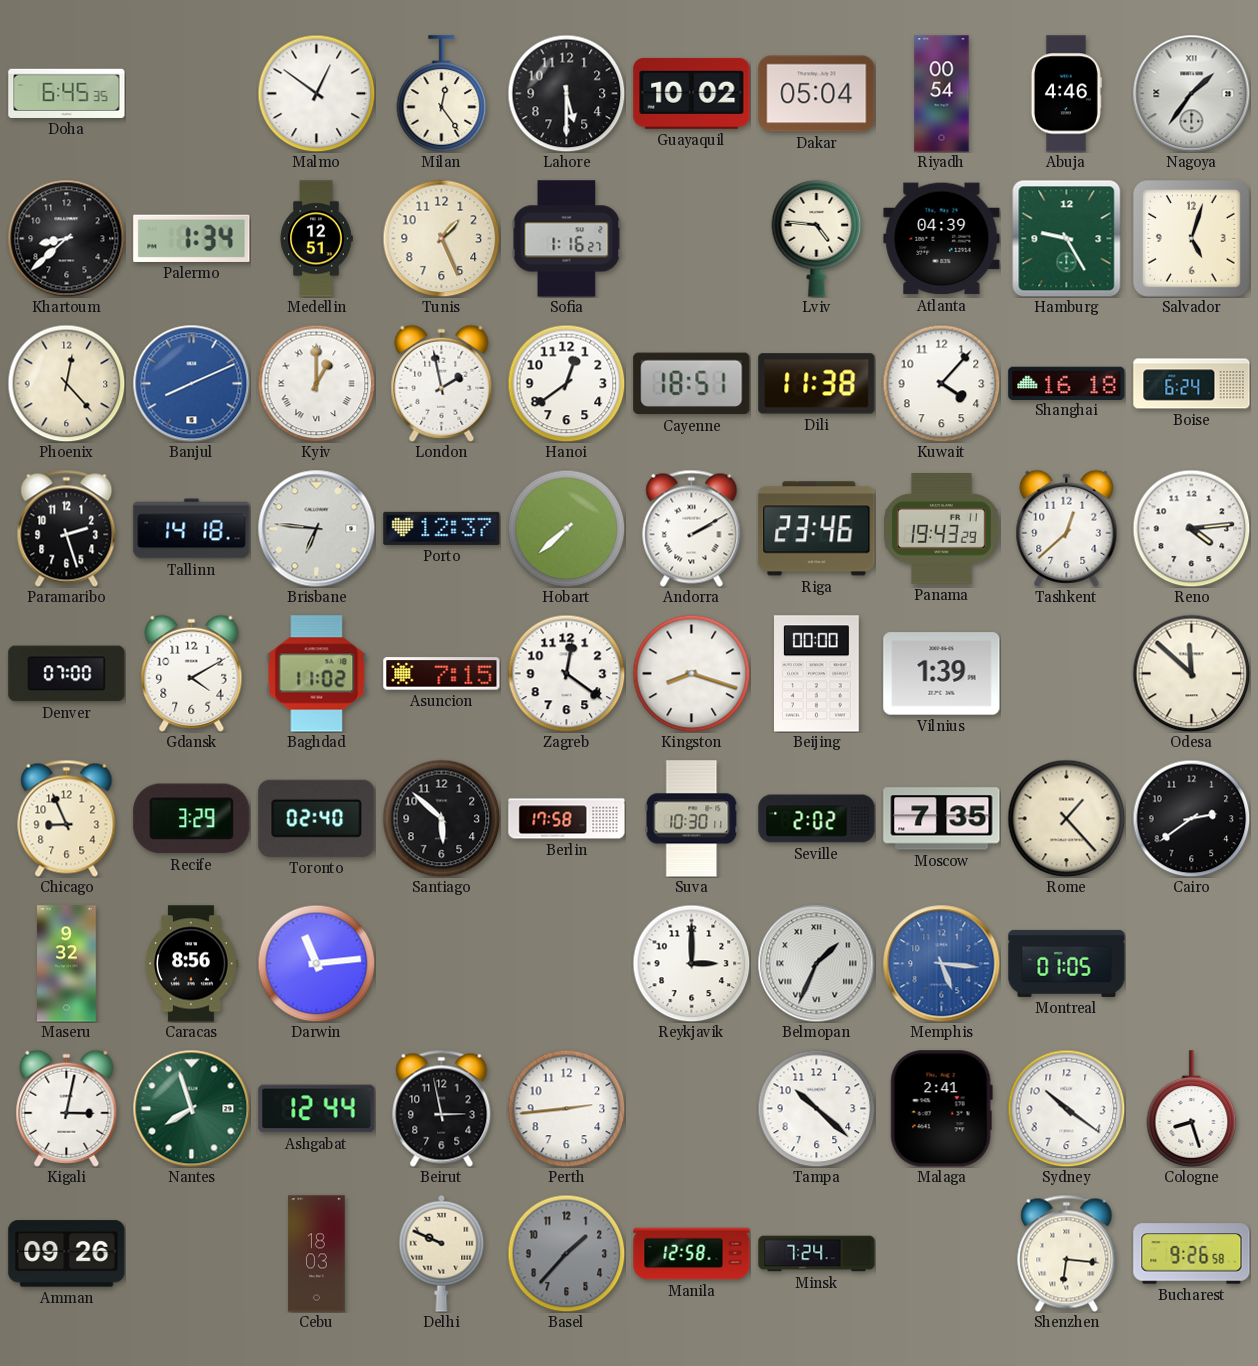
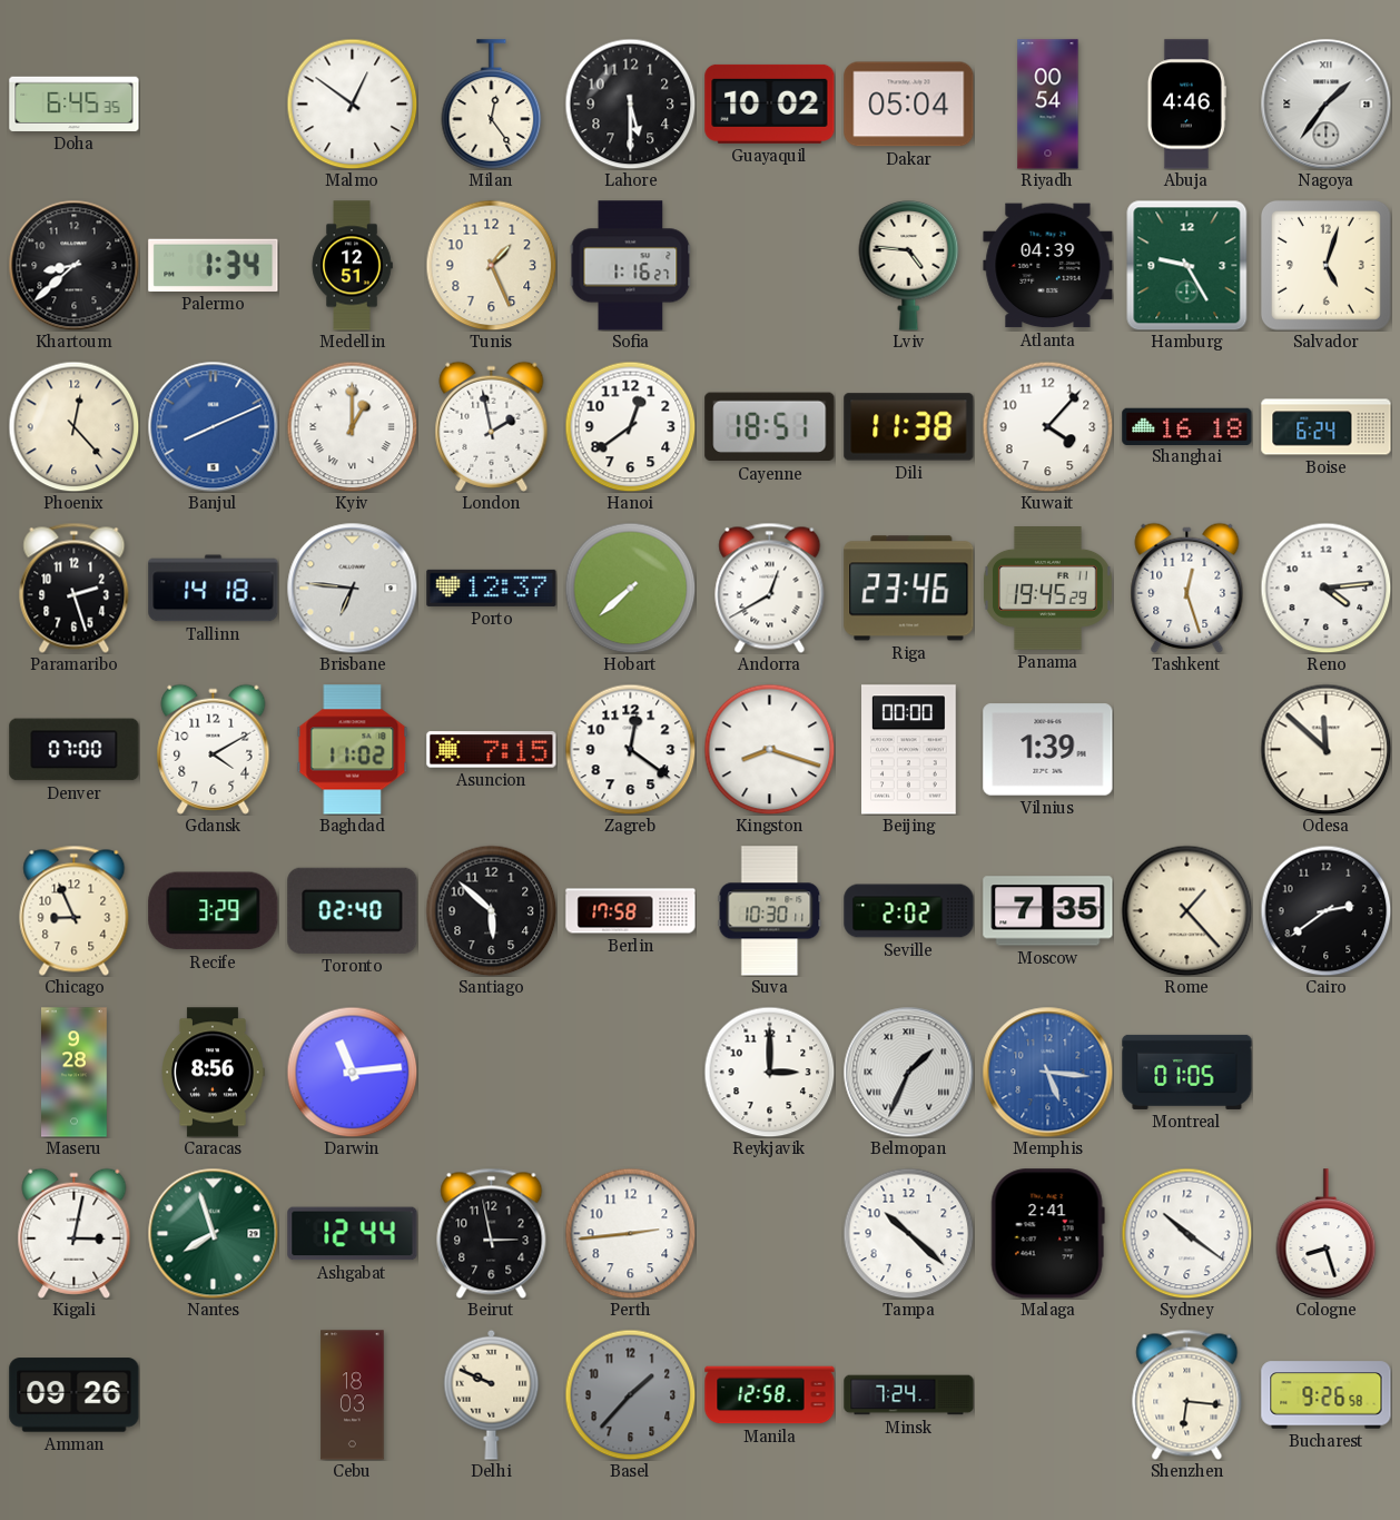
Andorra: 2:10 -> 12:40 (770, 588)
Panama: 19:43 -> 19:45 (1048, 589)
Tashkent: 12:38 -> 12:27 (1187, 588)
Maseru: 9:32 -> 9:28 (75, 1073)
